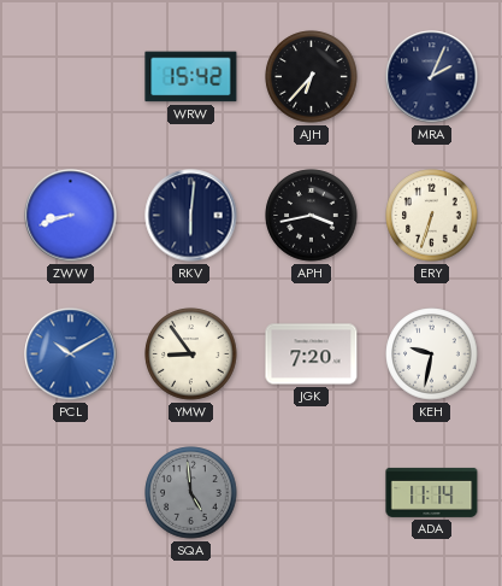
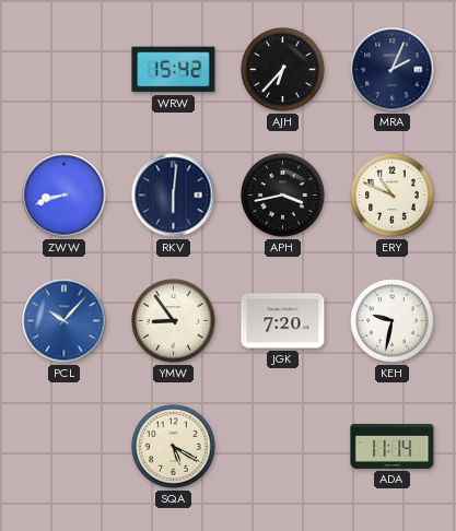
ERY: 6:33 -> 10:49 (393, 196)
PCL: 10:10 -> 10:07 (65, 321)
SQA: 4:59 -> 5:20 (174, 447)
SQA dial: grey -> cream (174, 447)
